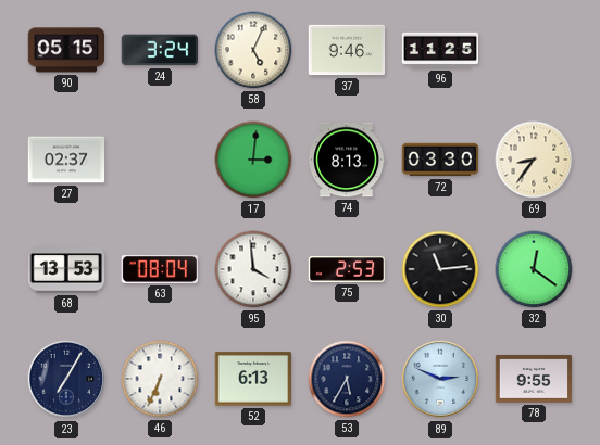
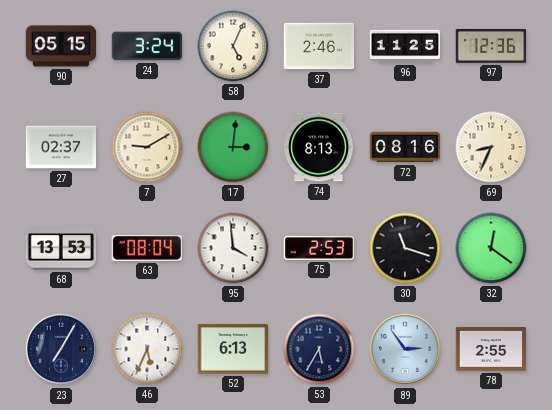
37: 9:46 -> 2:46 (319, 46)
97: none -> 12:36 (491, 46)
7: none -> 9:10 (147, 147)
72: 03:30 -> 08:16 (405, 147)
69: 8:36 -> 8:34 (491, 147)
30: 11:14 -> 11:18 (405, 248)
46: 6:34 -> 5:34 (147, 349)
89: 2:49 -> 2:54 (405, 349)
78: 9:55 -> 2:55 (491, 349)
